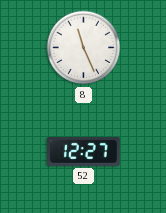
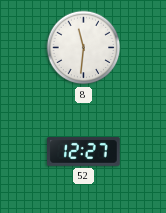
8: 11:26 -> 11:31 (84, 48)
